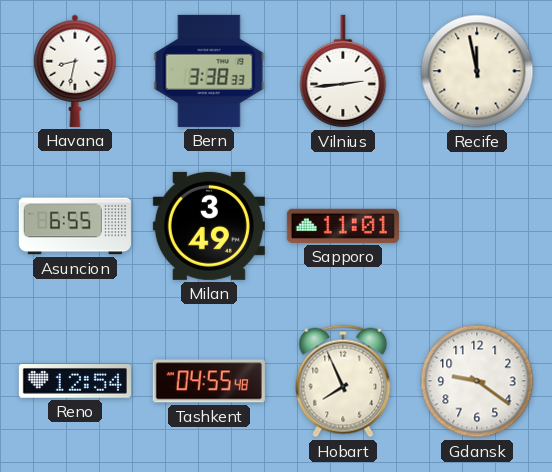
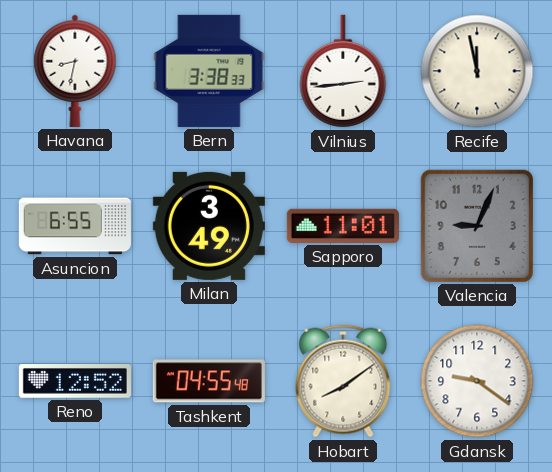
Valencia: none -> 9:04 (477, 226)
Reno: 12:54 -> 12:52 (75, 381)
Hobart: 7:56 -> 8:09 (343, 381)
